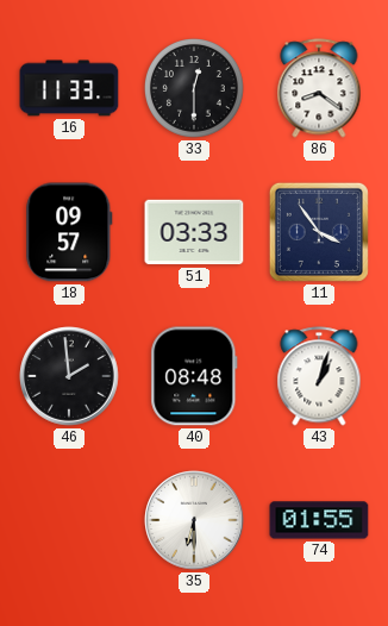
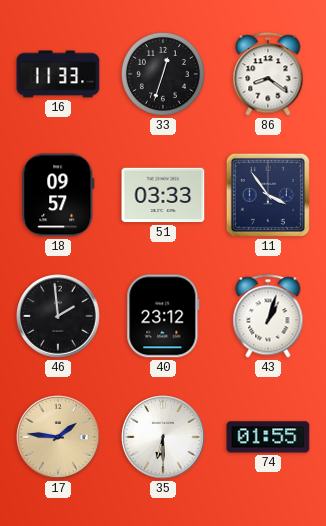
33: 12:30 -> 12:33 (163, 74)
40: 08:48 -> 23:12 (163, 316)
17: none -> 1:46 (58, 437)
